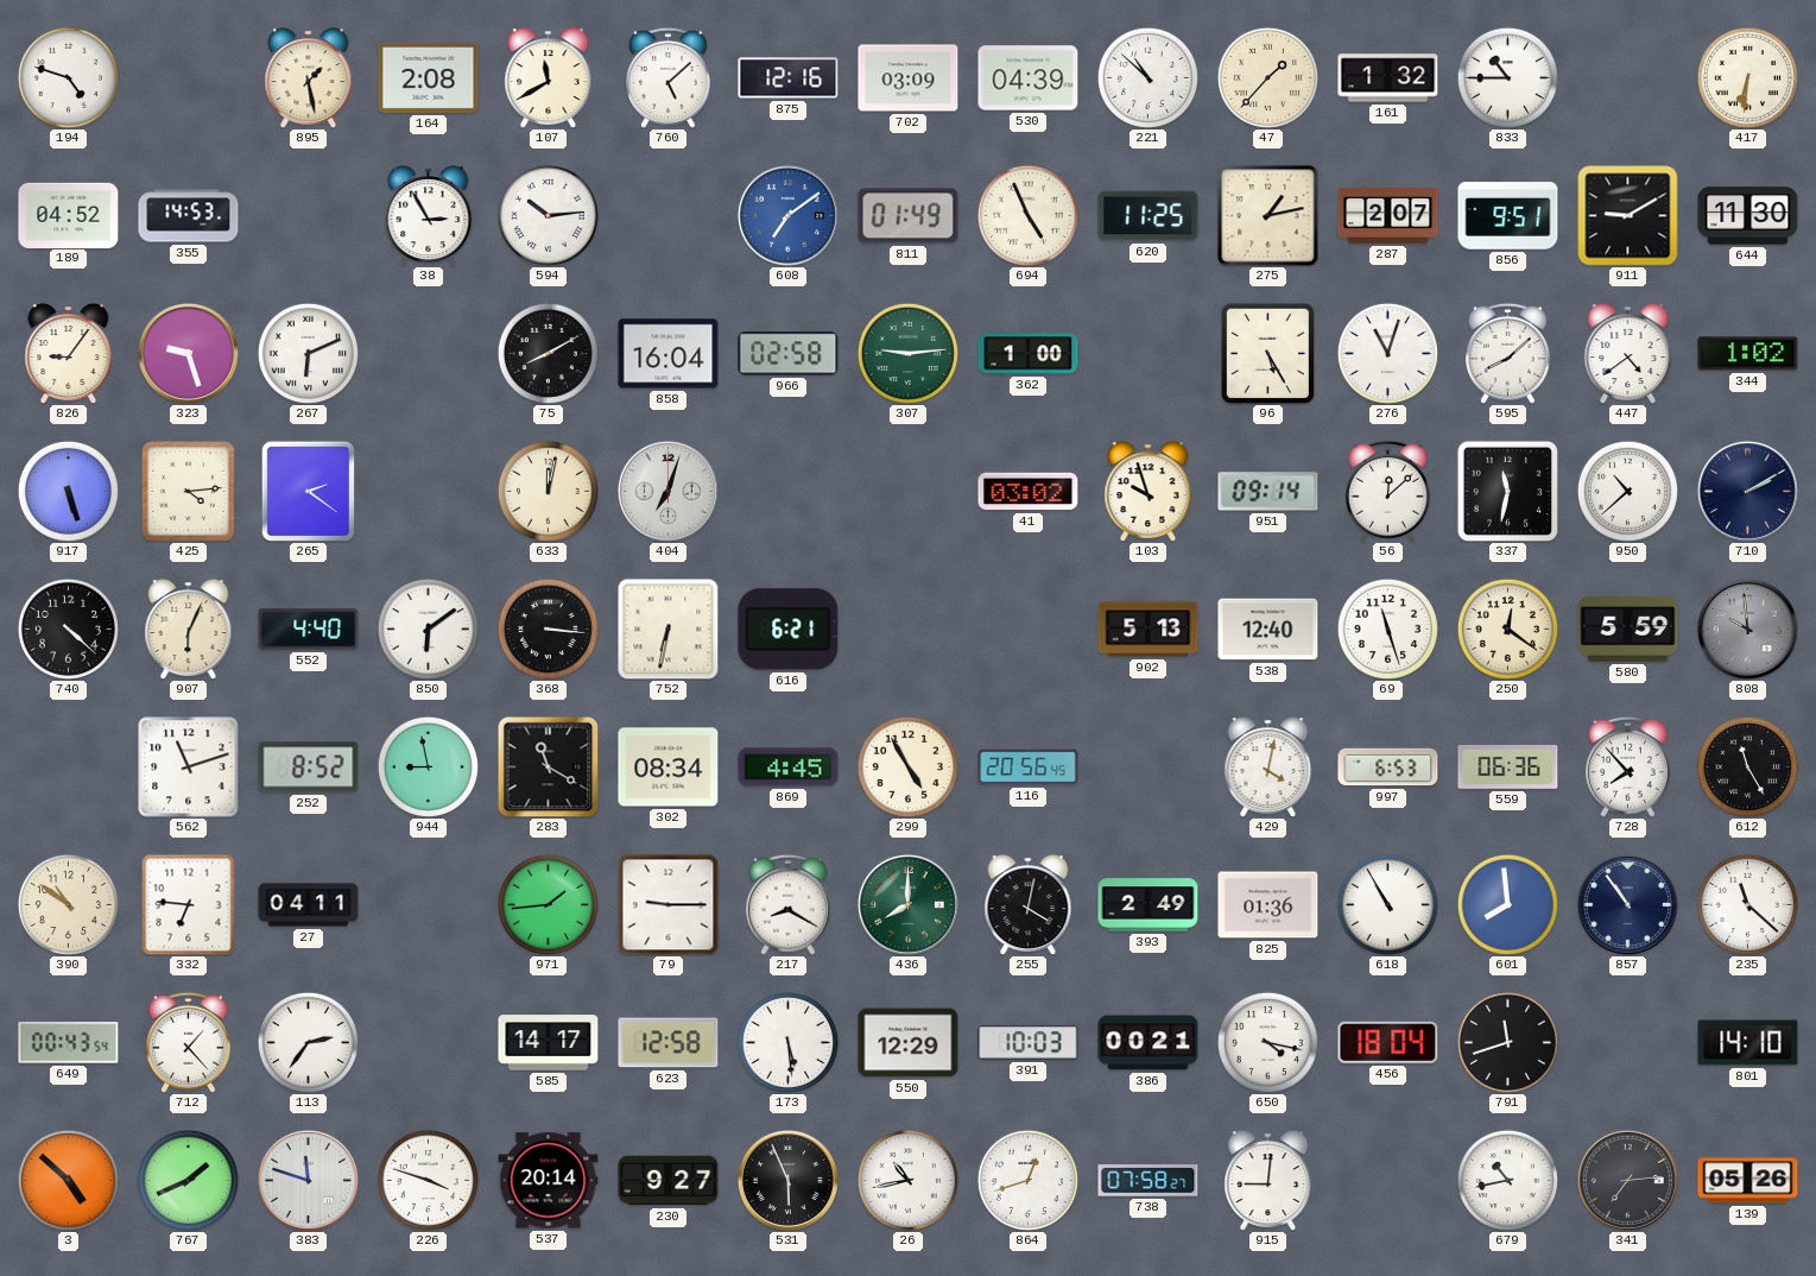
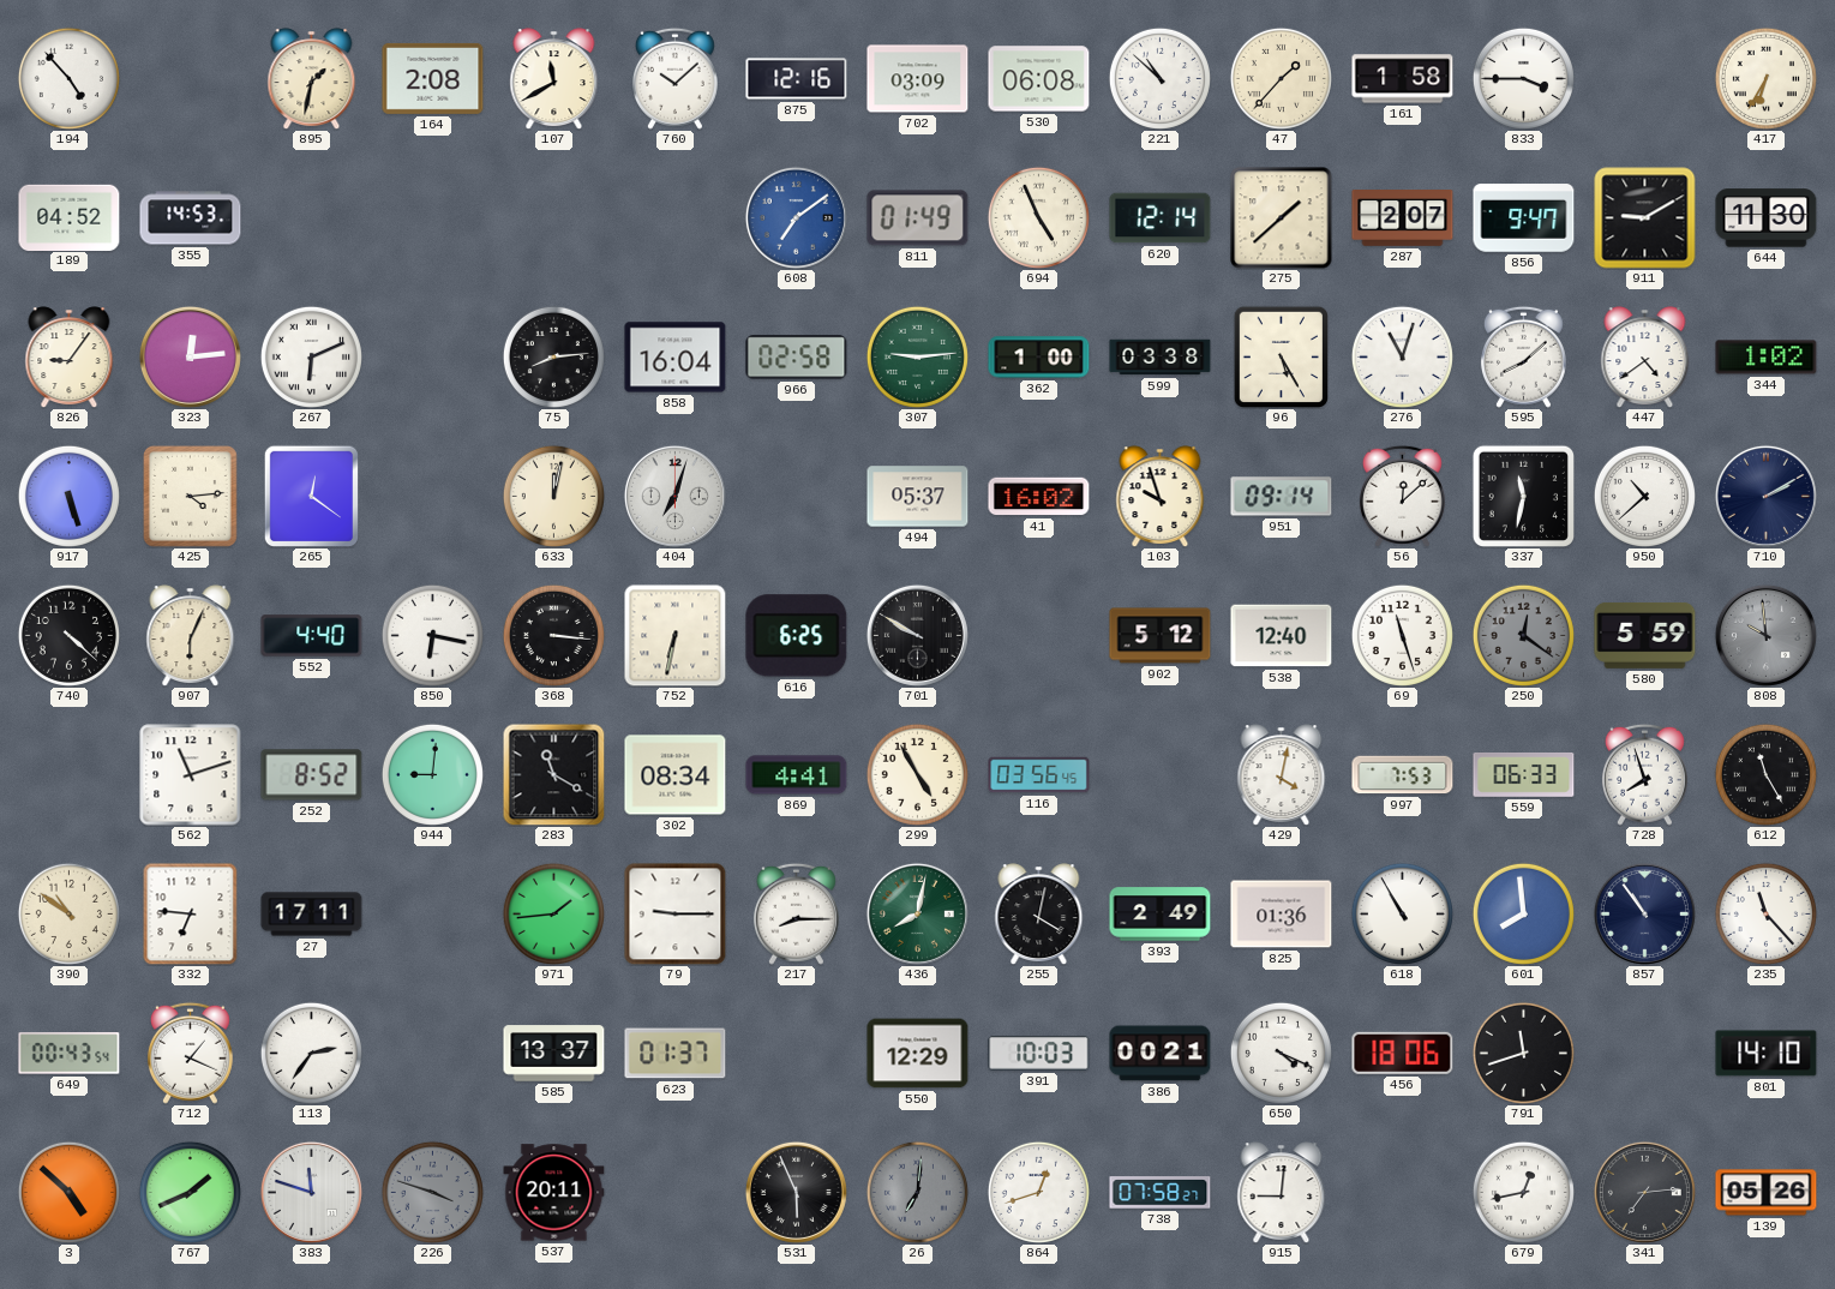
194: 4:48 -> 4:53 (68, 78)
895: 1:28 -> 1:32 (312, 78)
760: 5:08 -> 10:08 (674, 78)
530: 04:39 -> 06:08 (1039, 79)
161: 1:32 -> 1:58 (1403, 79)
833: 10:45 -> 3:45 (1523, 78)
417: 6:31 -> 6:35 (1765, 78)
38: 2:55 -> none (429, 215)
594: 10:14 -> none (548, 215)
620: 11:25 -> 12:14 (1161, 218)
275: 1:13 -> 1:38 (1282, 218)
856: 9:51 -> 9:47 (1524, 218)
323: 9:27 -> 12:14 (190, 356)
75: 8:10 -> 8:14 (553, 356)
599: none -> 03:38 (1161, 358)
265: 2:21 -> 12:21 (311, 496)
494: none -> 05:37 (918, 497)
41: 03:02 -> 16:02 (1039, 497)
850: 6:09 -> 6:17 (432, 635)
616: 6:21 -> 6:25 (797, 636)
701: none -> 9:50 (917, 635)
902: 5:13 -> 5:12 (1161, 636)
250 dial: cream -> grey (1523, 635)
944: 8:58 -> 9:01 (432, 774)
869: 4:45 -> 4:41 (797, 775)
116: 20:56 -> 03:56 (1039, 775)
997: 6:53 -> 7:53 (1403, 775)
559: 06:36 -> 06:33 (1524, 775)
728: 7:53 -> 7:57 (1644, 774)
27: 04:11 -> 17:11 (312, 915)
217: 8:20 -> 8:15 (796, 913)
436: 8:00 -> 8:02 (917, 913)
235: 11:22 -> 11:23 (1765, 913)
712: 1:23 -> 1:19 (190, 1053)
585: 14:17 -> 13:37 (554, 1054)
623: 12:58 -> 01:37 (676, 1054)
173: 5:29 -> none (787, 1042)
650: 4:17 -> 4:19 (1281, 1053)
456: 18:04 -> 18:06 (1403, 1053)
226 dial: white -> grey (432, 1192)
537: 20:14 -> 20:11 (554, 1193)
230: 9:27 -> none (669, 1181)
26: 10:43 -> 7:01 (917, 1192)
26 dial: white -> grey (917, 1192)
679: 10:43 -> 12:43 (1523, 1192)
